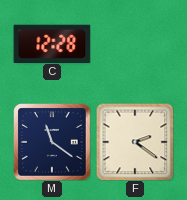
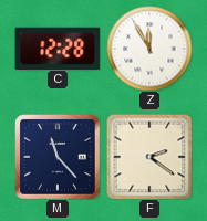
Z: none -> 11:55 (149, 49)
M: 11:21 -> 11:23 (58, 157)
